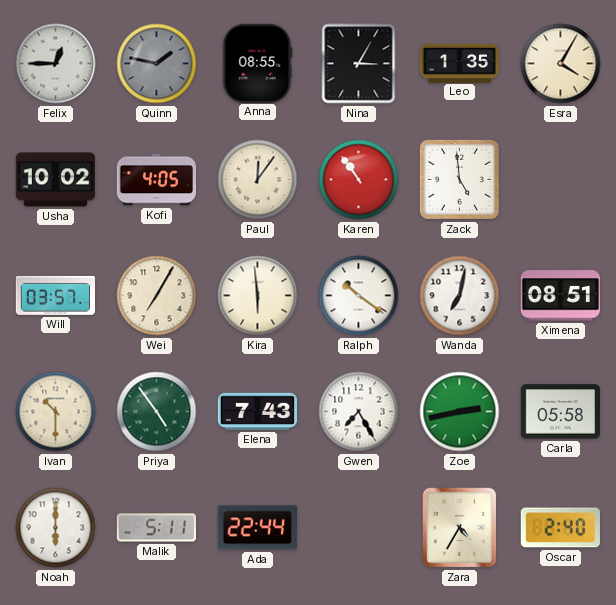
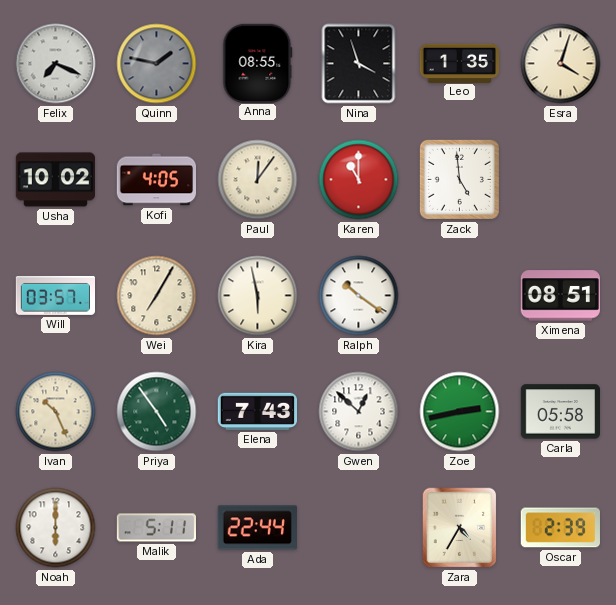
Felix: 12:45 -> 7:19 (56, 64)
Nina: 3:05 -> 3:57 (359, 64)
Esra: 4:05 -> 4:03 (561, 64)
Karen: 10:54 -> 11:00 (359, 180)
Kira: 5:59 -> 5:58 (258, 296)
Wanda: 7:02 -> none (460, 296)
Ivan: 10:30 -> 10:26 (56, 412)
Gwen: 7:25 -> 12:52 (359, 412)
Oscar: 2:40 -> 2:39 (560, 528)
